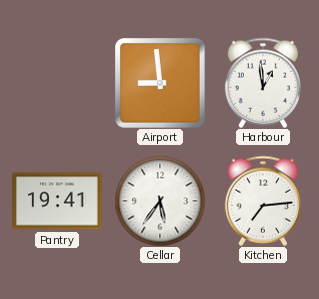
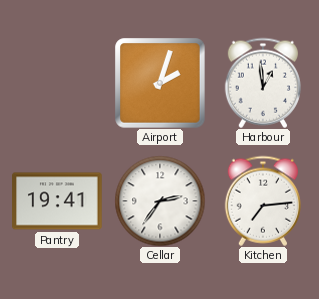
Airport: 8:59 -> 2:03 (160, 83)
Cellar: 5:36 -> 2:36 (160, 201)
